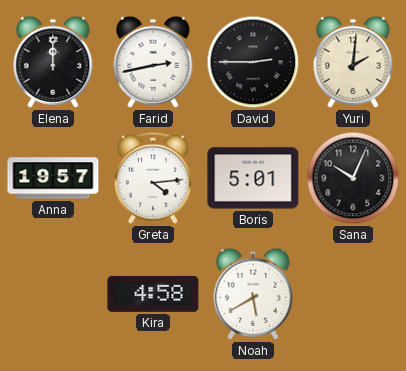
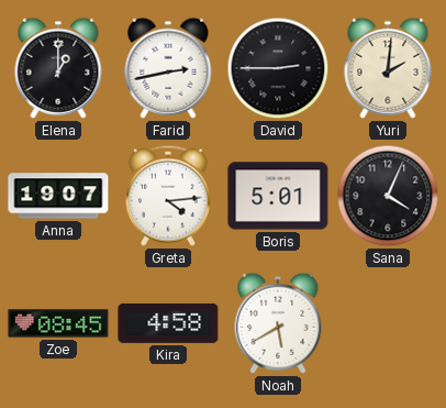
Elena: 12:00 -> 1:00 (58, 68)
Anna: 19:57 -> 19:07 (58, 196)
Sana: 10:04 -> 4:04 (388, 196)
Zoe: none -> 08:45 (58, 323)
